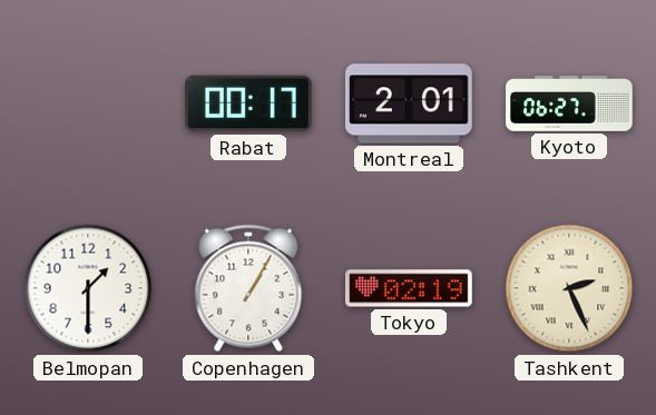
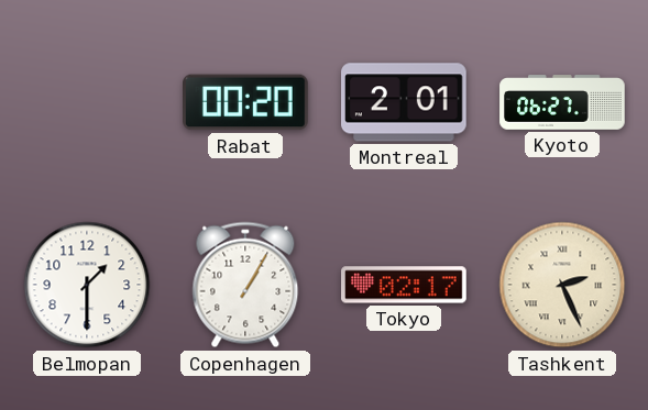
Rabat: 00:17 -> 00:20 (246, 102)
Tokyo: 02:19 -> 02:17 (404, 285)
